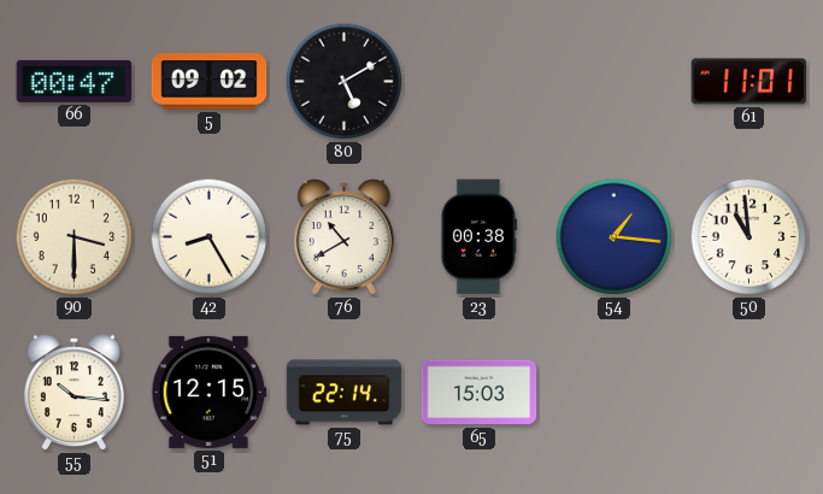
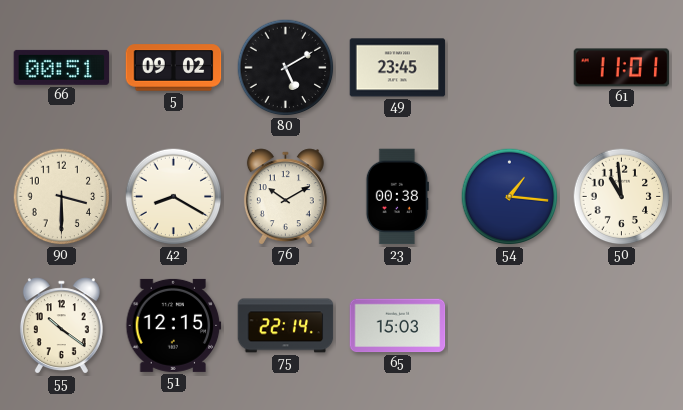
66: 00:47 -> 00:51 (62, 67)
49: none -> 23:45 (398, 68)
42: 8:25 -> 8:20 (174, 197)
76: 10:40 -> 10:10 (285, 197)
55: 10:16 -> 10:21 (61, 326)
